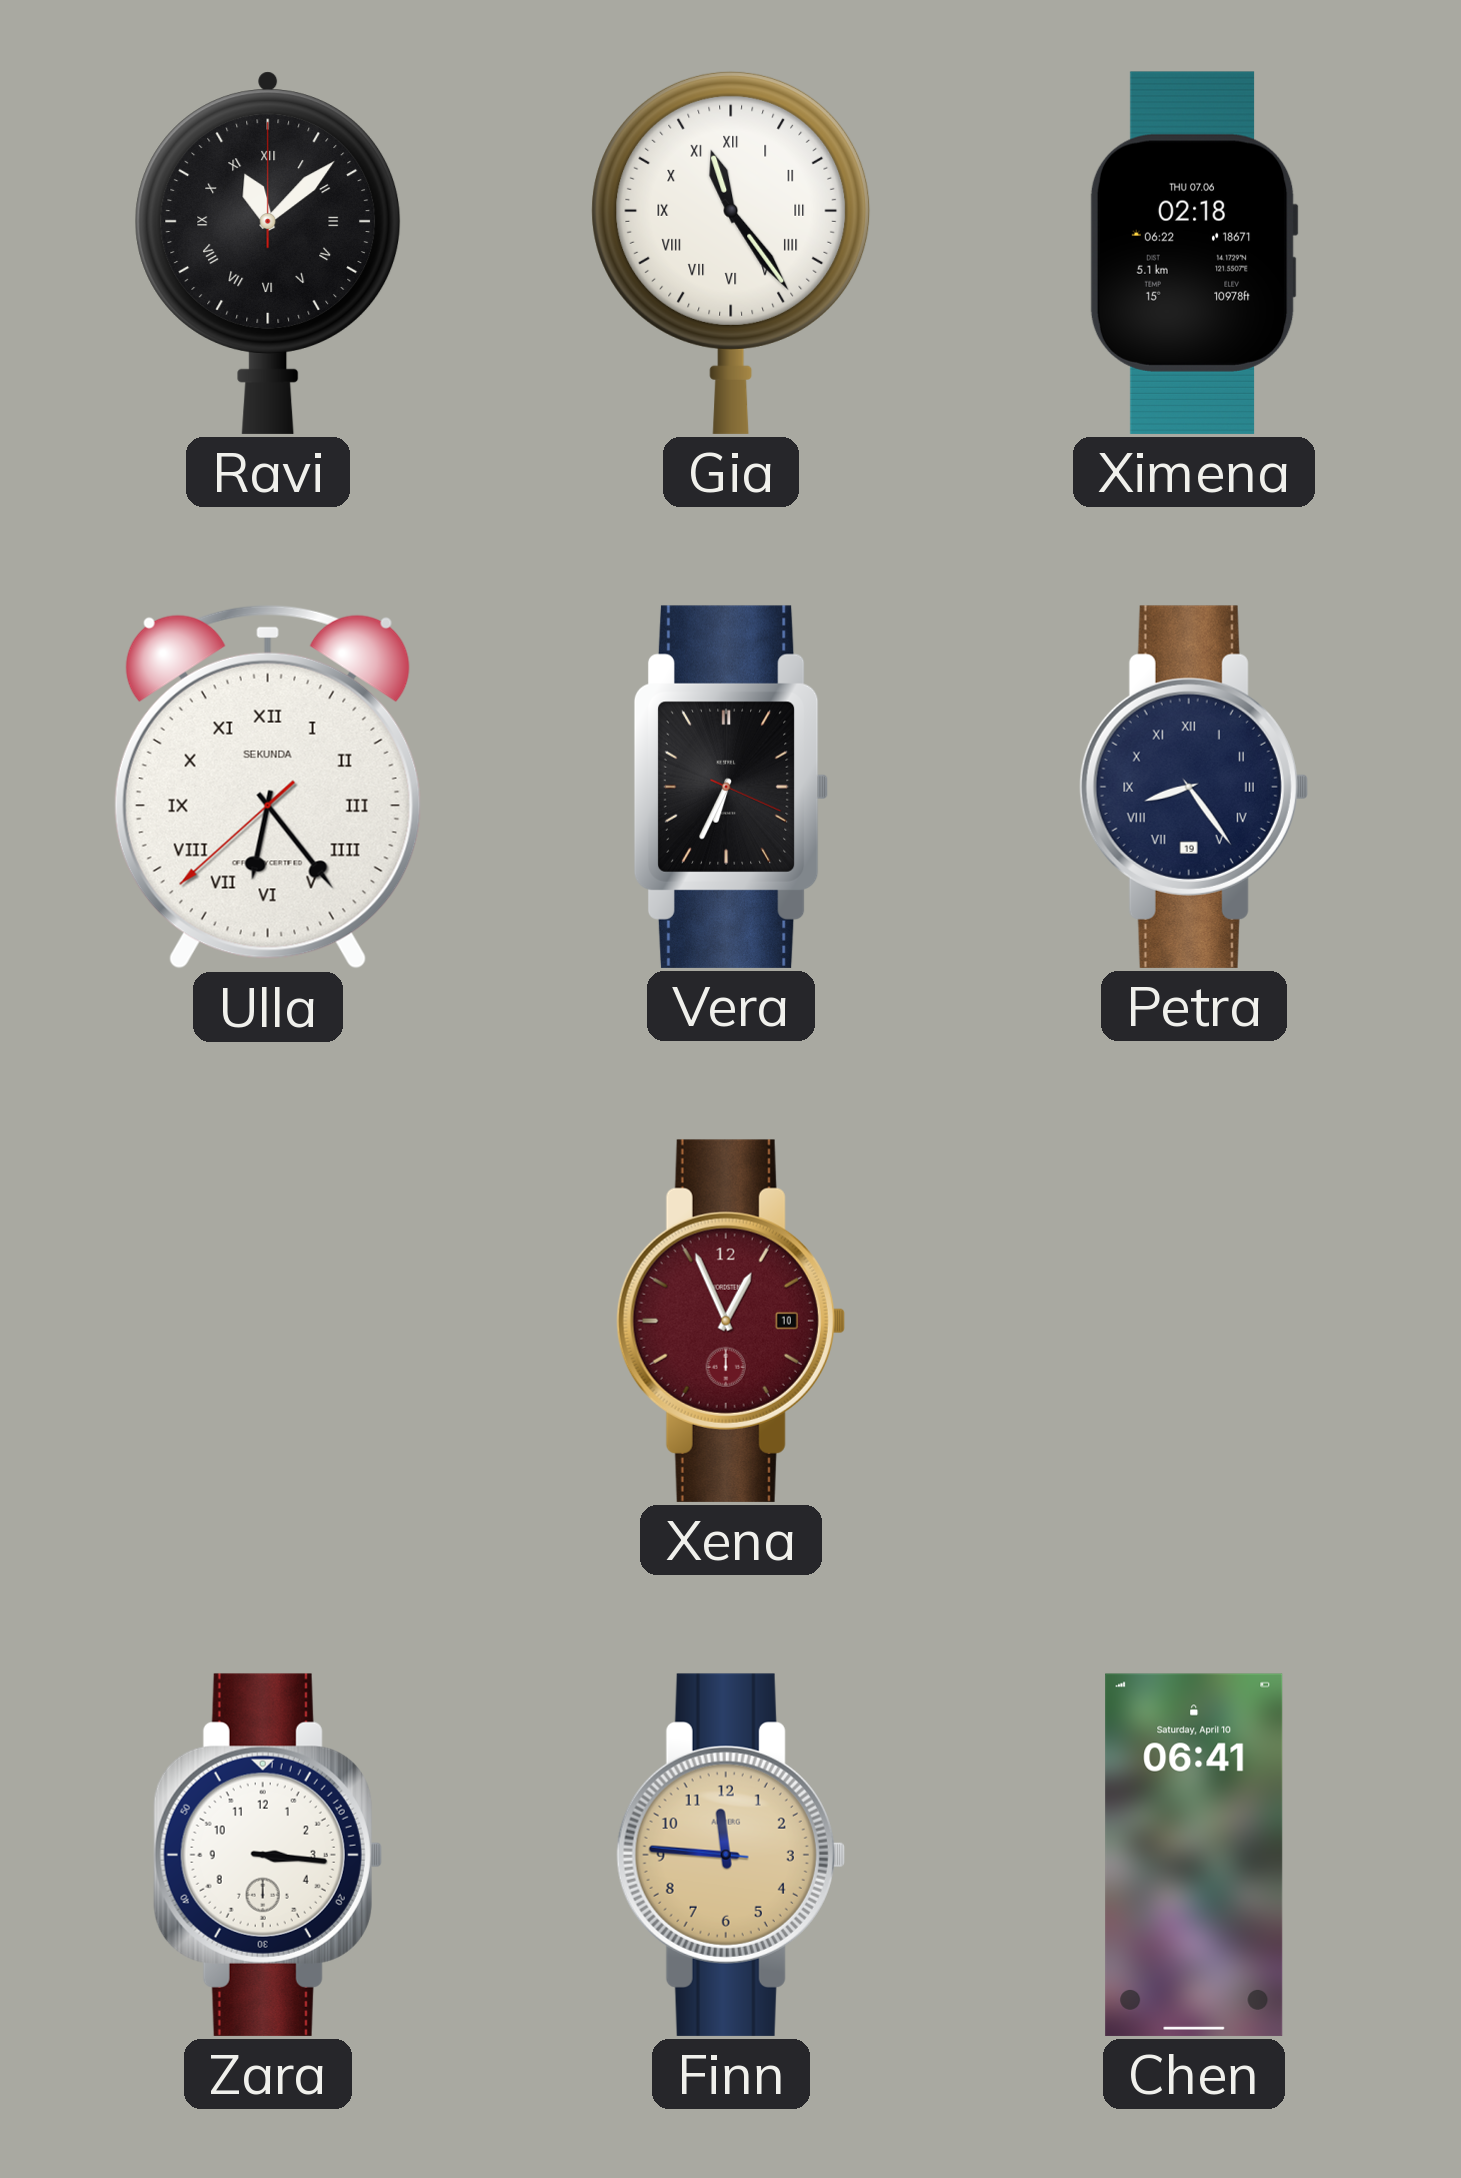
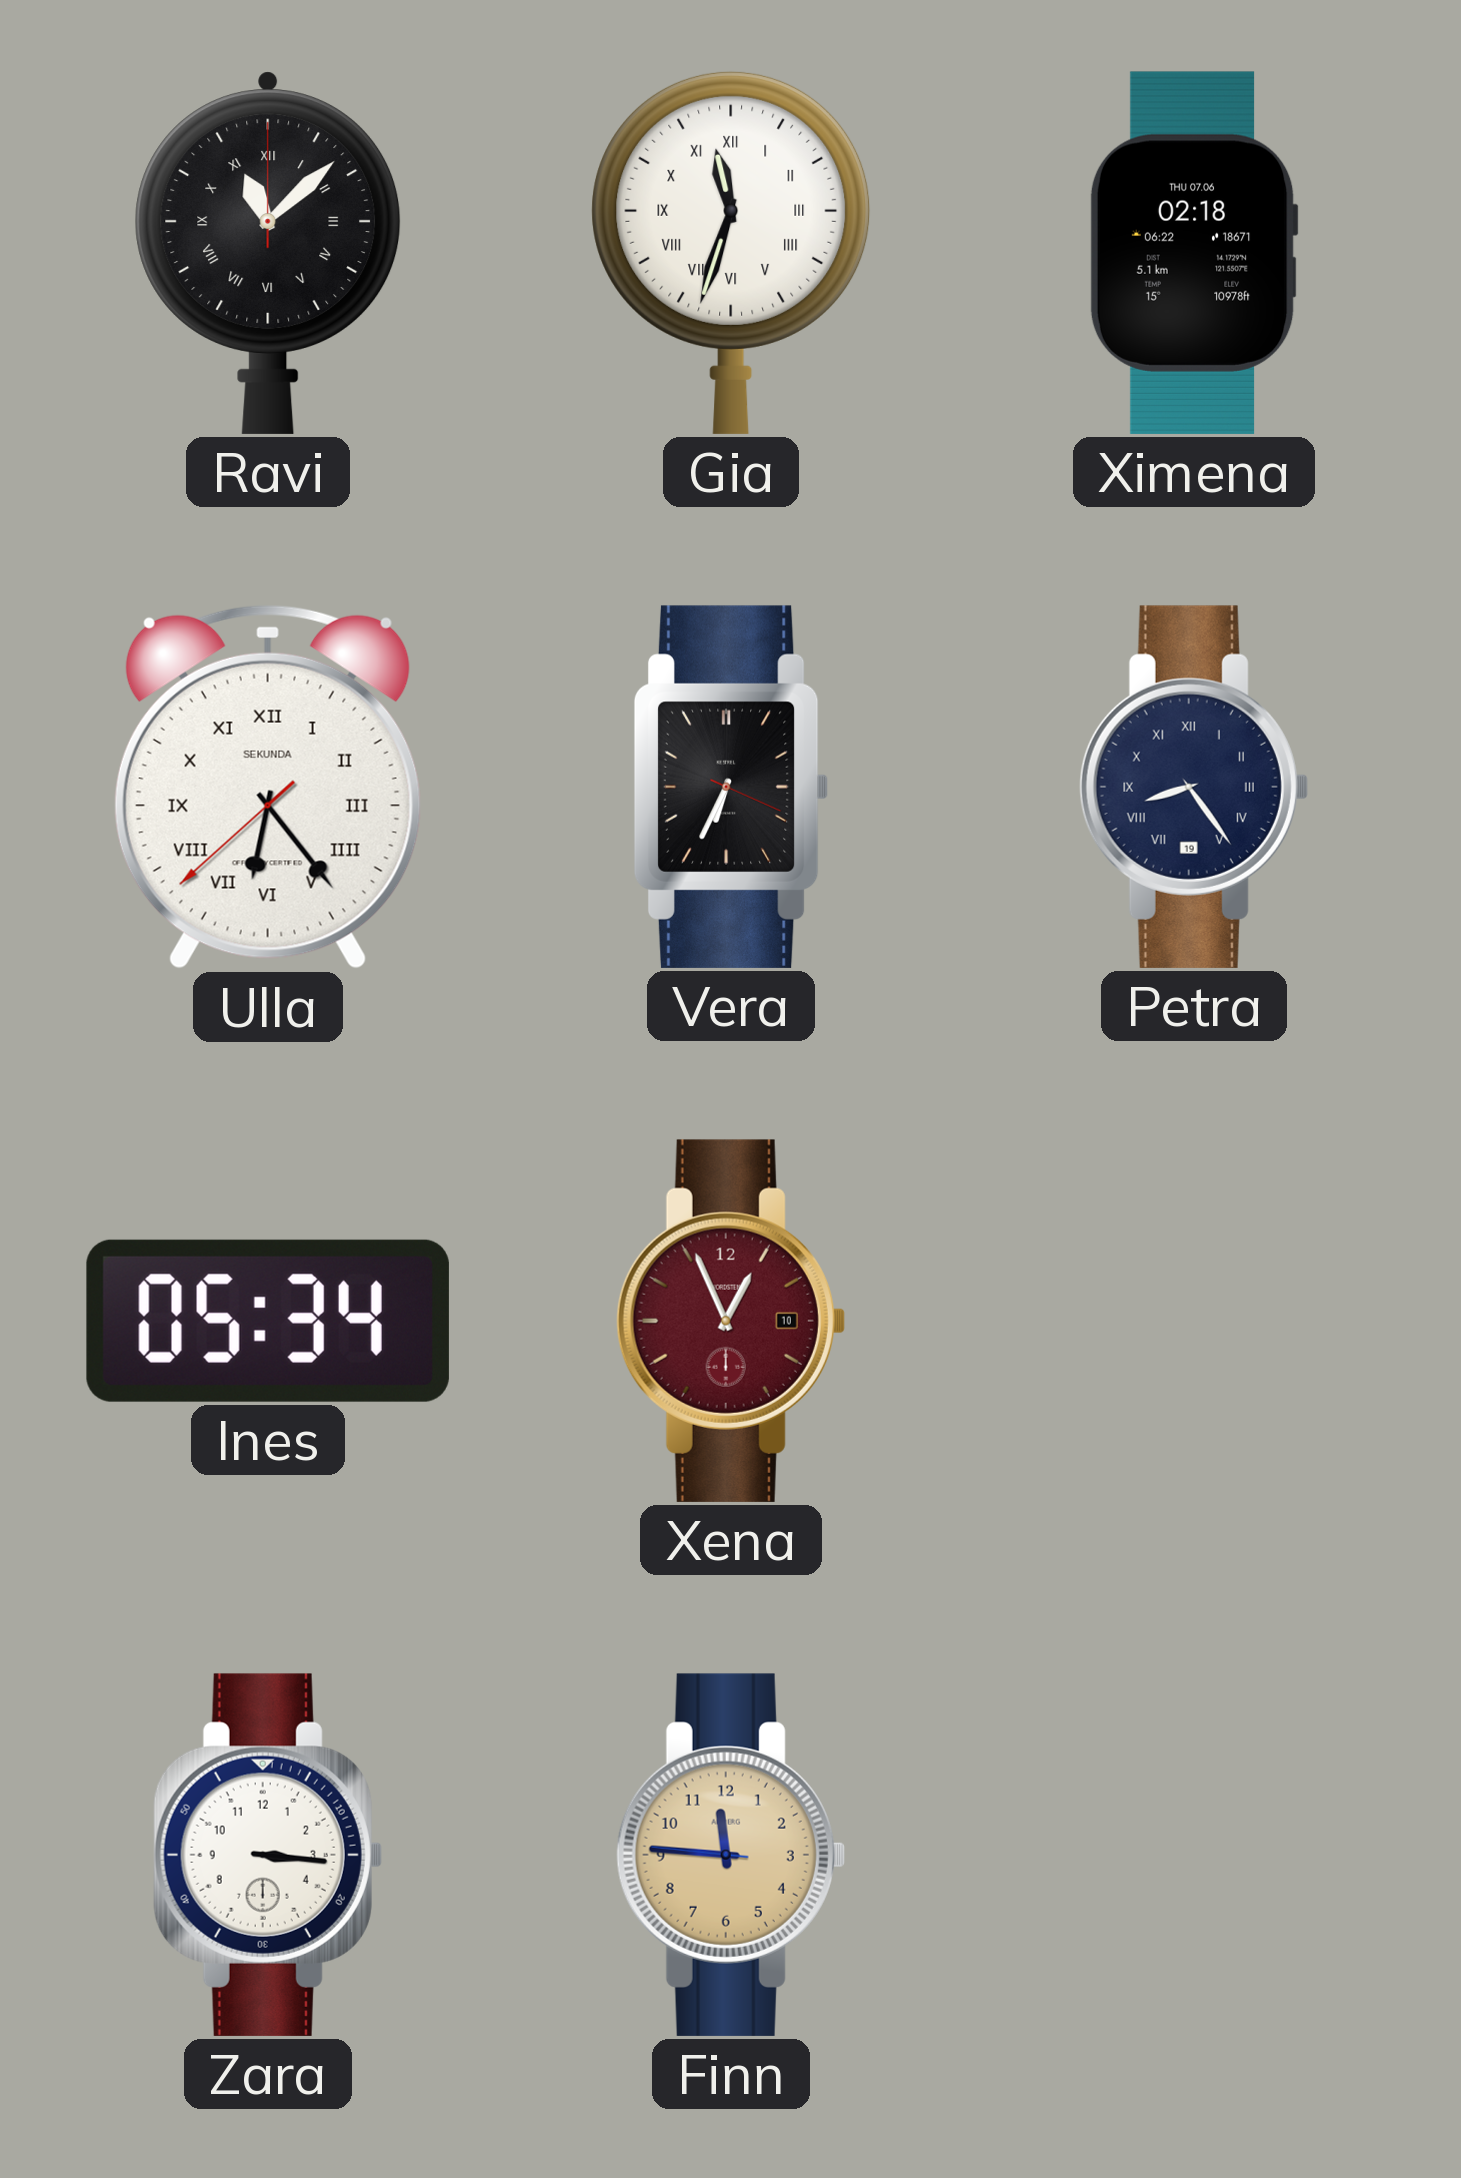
Gia: 11:24 -> 11:33 (731, 252)
Ines: none -> 05:34 (268, 1321)
Chen: 06:41 -> none (1194, 1855)
